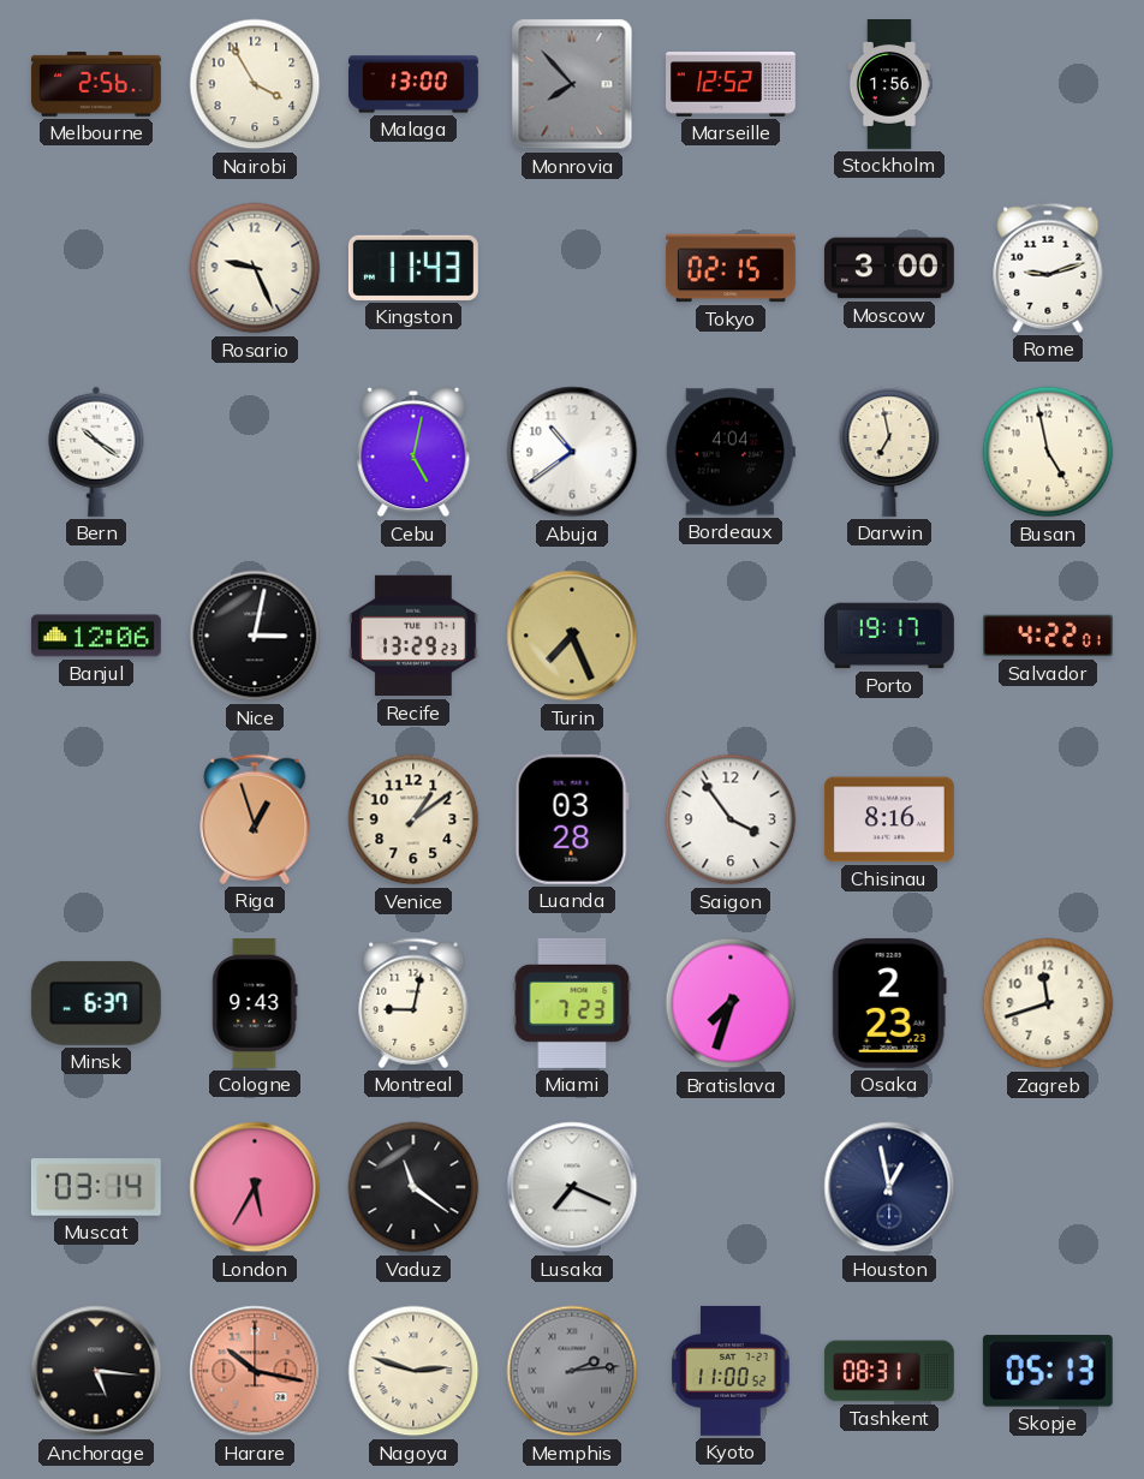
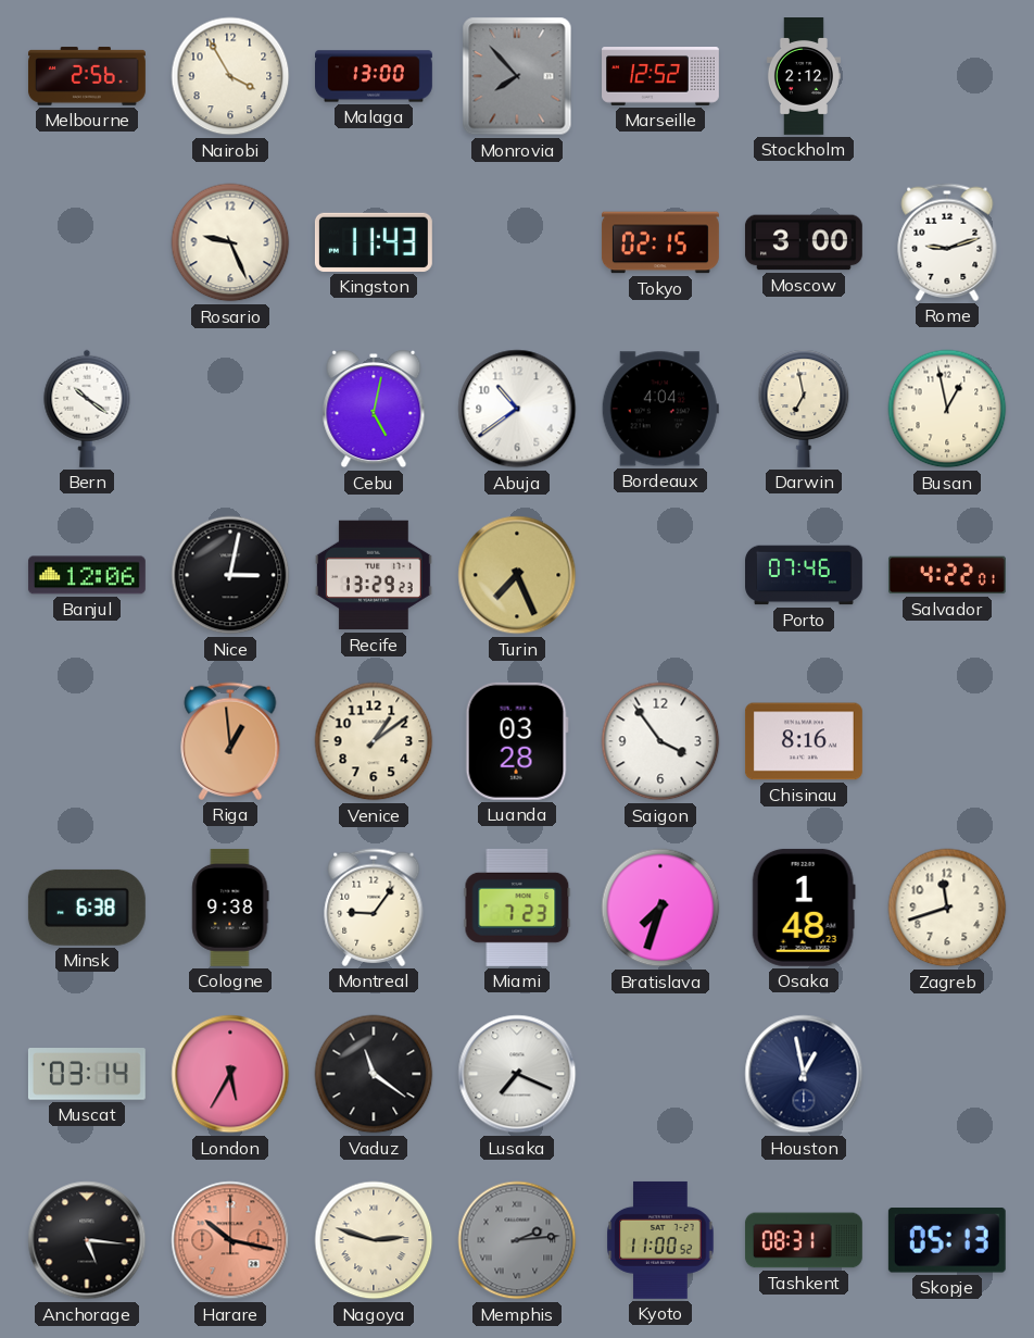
Stockholm: 1:56 -> 2:12 (804, 77)
Busan: 4:58 -> 12:58 (947, 409)
Porto: 19:17 -> 07:46 (805, 575)
Riga: 12:57 -> 12:59 (230, 741)
Minsk: 6:37 -> 6:38 (87, 908)
Cologne: 9:43 -> 9:38 (230, 908)
Montreal: 9:02 -> 9:06 (374, 908)
Osaka: 2:23 -> 1:48 (804, 908)
